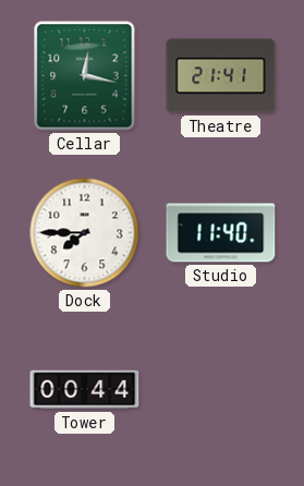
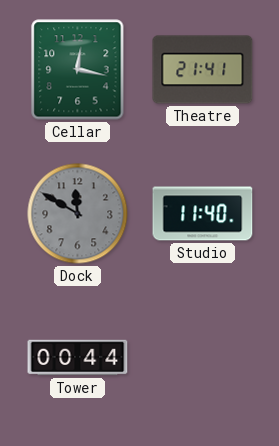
Dock: 7:45 -> 11:50 (78, 214)
Dock dial: white -> grey (78, 214)
